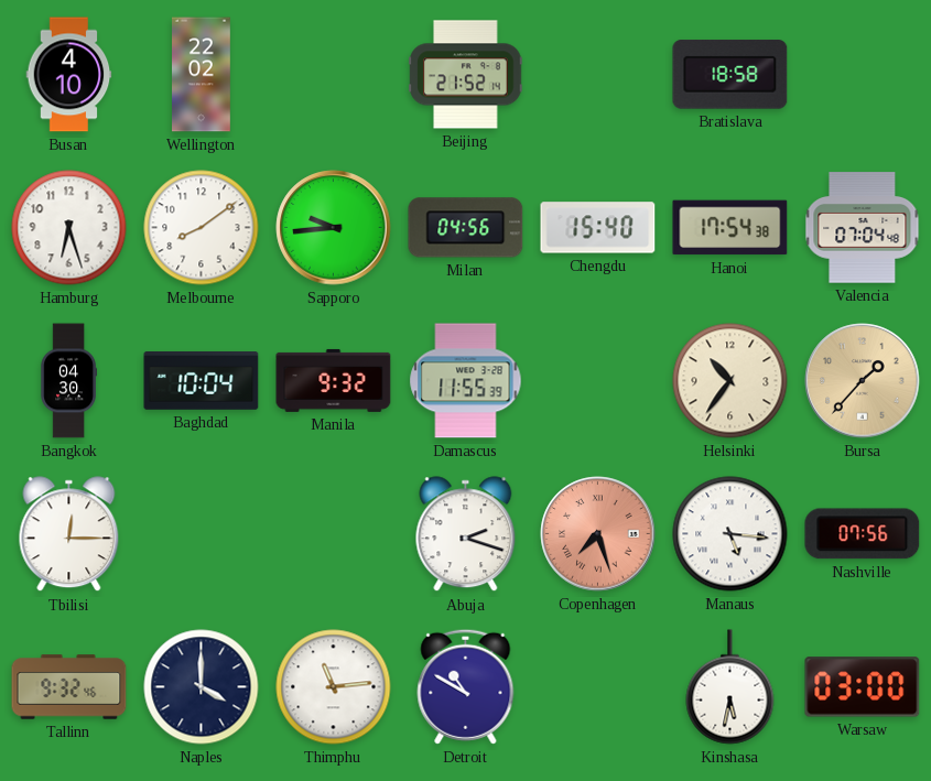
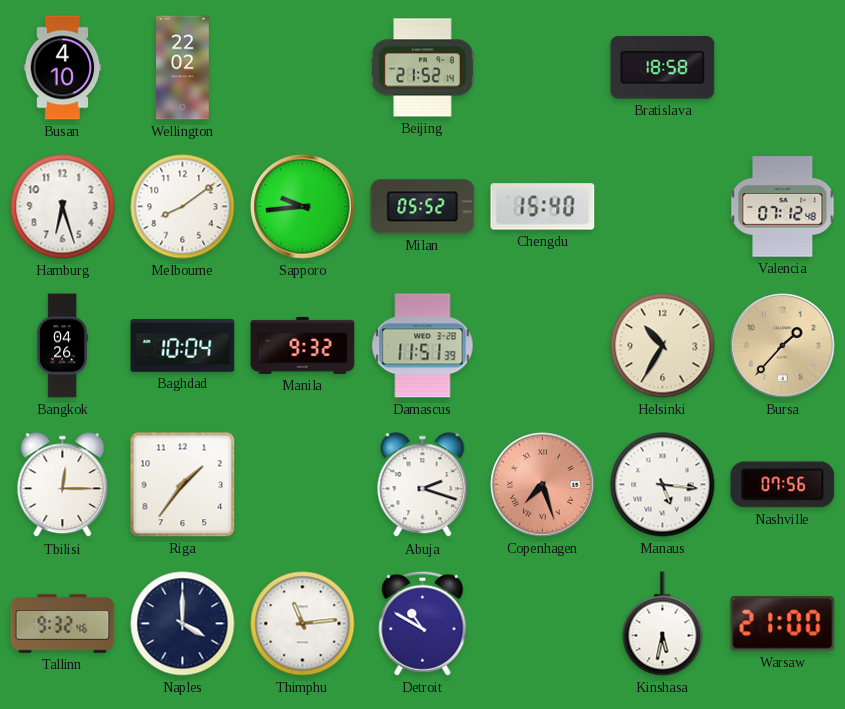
Milan: 04:56 -> 05:52 (423, 207)
Hanoi: 17:54 -> none (730, 228)
Valencia: 07:04 -> 07:12 (783, 207)
Bangkok: 04:30 -> 04:26 (62, 346)
Damascus: 11:55 -> 11:51 (423, 346)
Helsinki: 10:36 -> 10:35 (663, 346)
Riga: none -> 1:36 (183, 485)
Warsaw: 03:00 -> 21:00 (783, 624)
